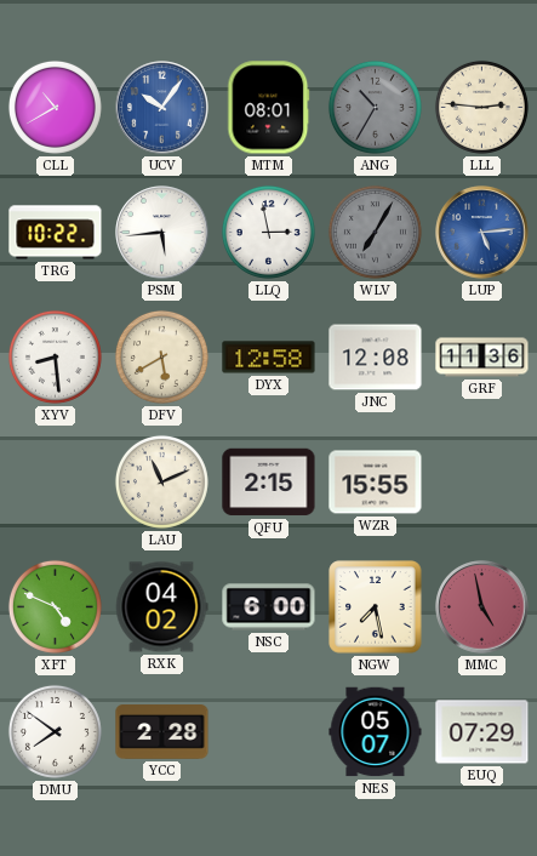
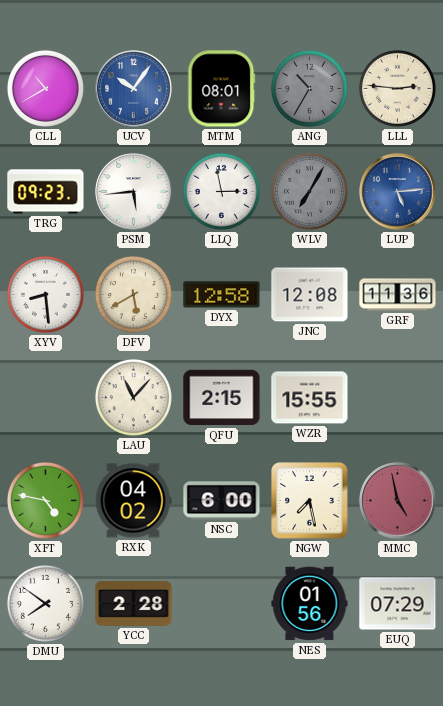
TRG: 10:22 -> 09:23 (46, 192)
LAU: 11:11 -> 11:07 (133, 397)
XFT: 4:49 -> 4:47 (45, 500)
NES: 05:07 -> 01:56 (310, 604)
